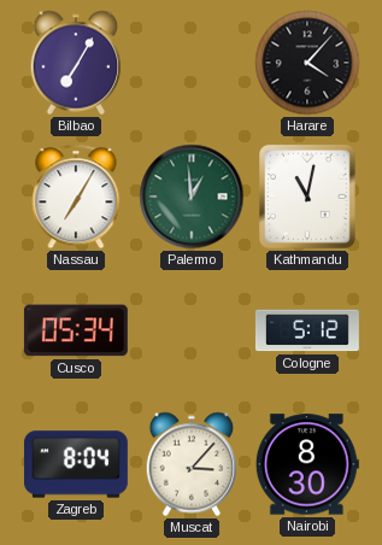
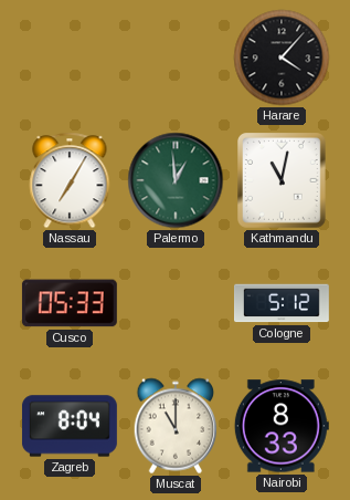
Bilbao: 7:05 -> none (76, 63)
Cusco: 05:34 -> 05:33 (70, 303)
Muscat: 3:07 -> 11:00 (176, 426)
Nairobi: 8:30 -> 8:33 (282, 426)
